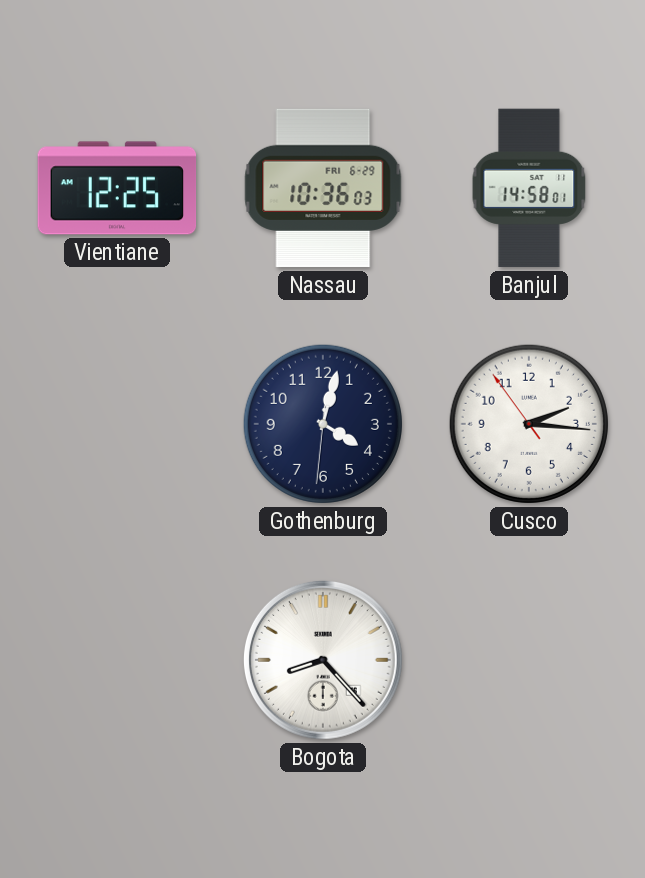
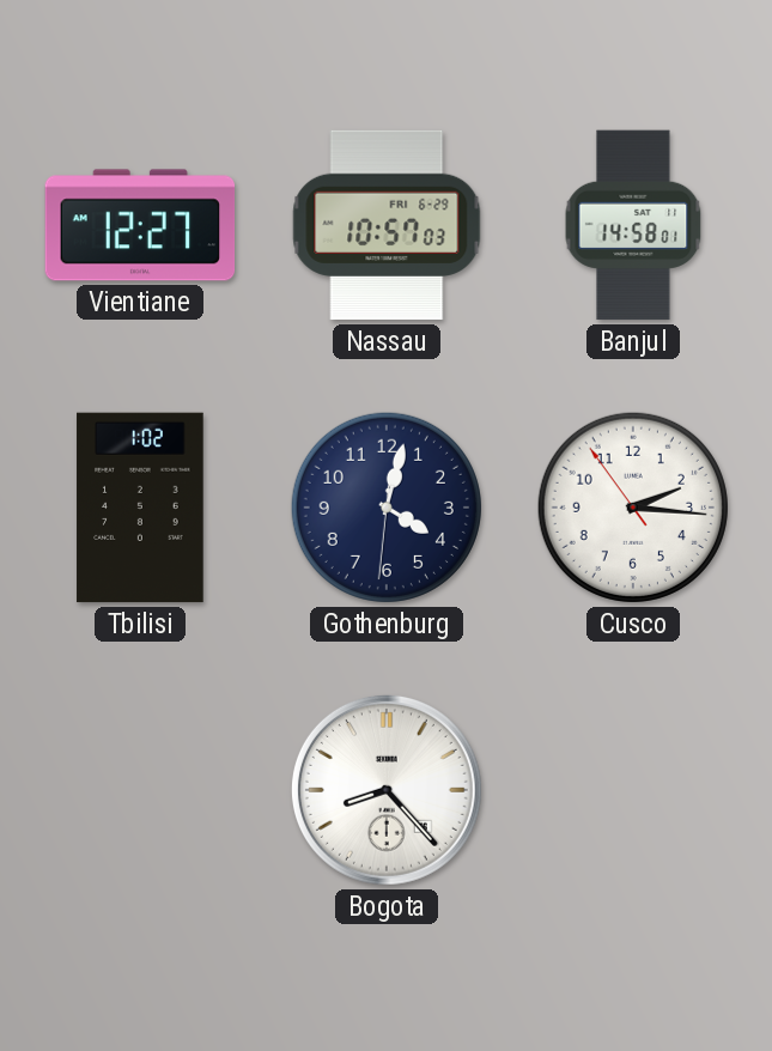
Vientiane: 12:25 -> 12:27 (140, 225)
Nassau: 10:36 -> 10:57 (387, 225)
Tbilisi: none -> 1:02 (140, 508)
